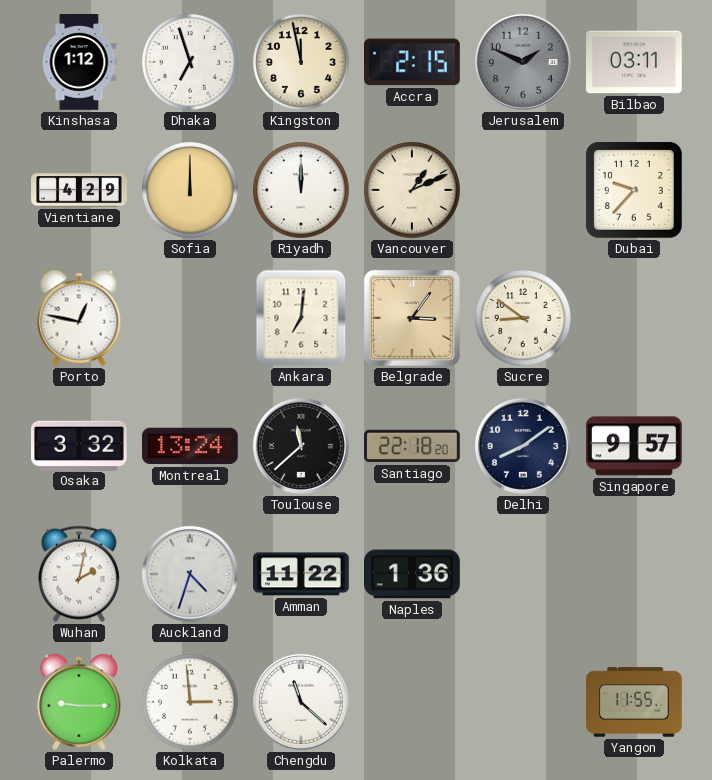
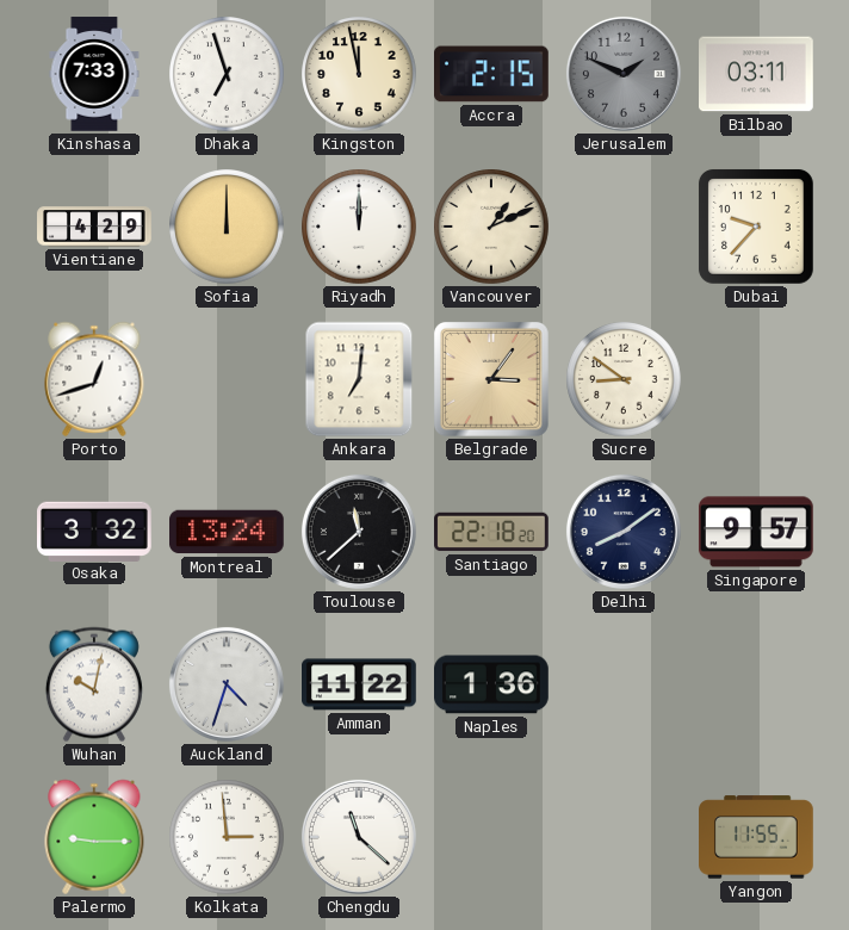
Kinshasa: 1:12 -> 7:33 (94, 74)
Porto: 12:47 -> 12:42 (94, 379)
Wuhan: 2:02 -> 10:02 (94, 684)
